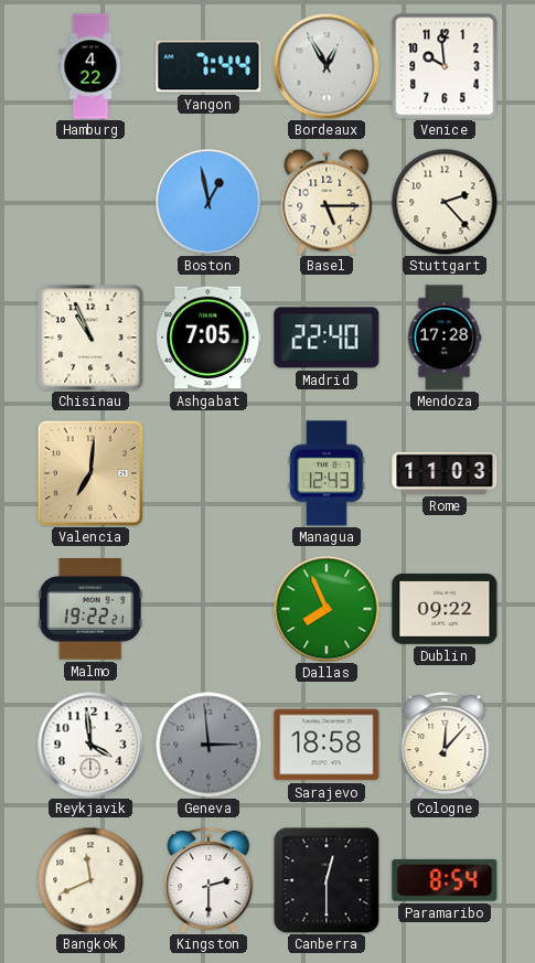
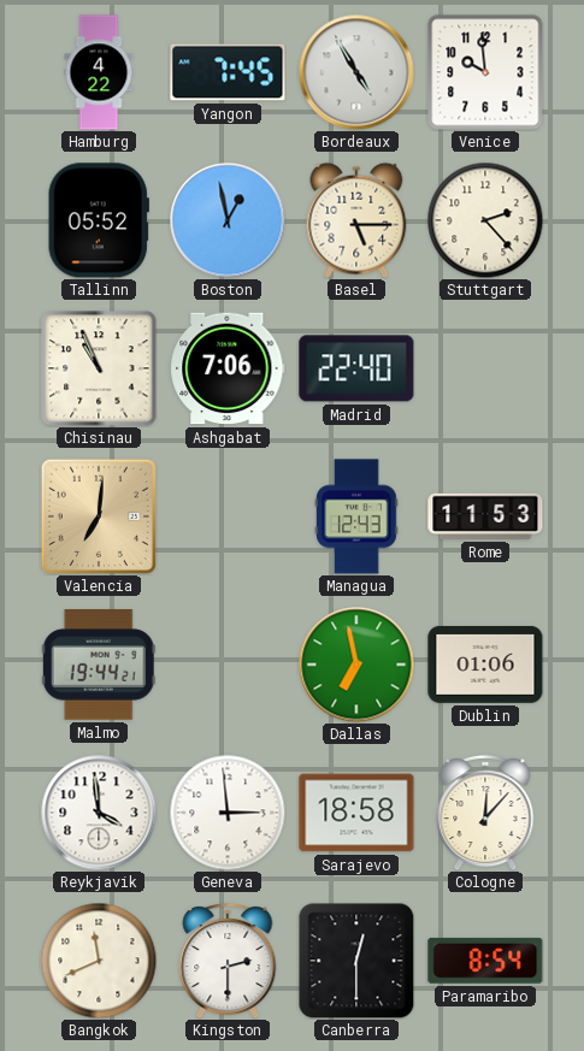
Yangon: 7:44 -> 7:45 (228, 72)
Bordeaux: 12:55 -> 4:55 (356, 72)
Tallinn: none -> 05:52 (99, 220)
Ashgabat: 7:05 -> 7:06 (228, 368)
Mendoza: 17:28 -> none (445, 338)
Rome: 11:03 -> 11:53 (485, 516)
Malmo: 19:22 -> 19:44 (99, 665)
Dallas: 7:56 -> 6:58 (356, 665)
Dublin: 09:22 -> 01:06 (485, 665)
Geneva dial: grey -> white (228, 813)
